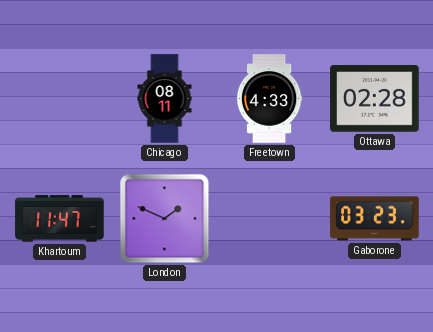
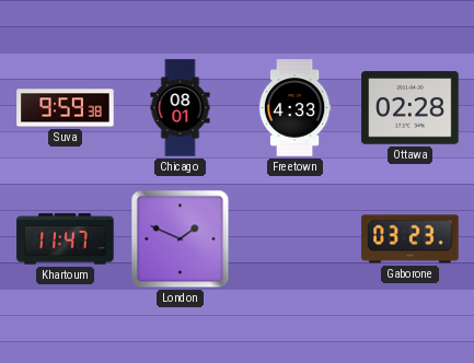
Suva: none -> 9:59 (66, 108)
Chicago: 08:11 -> 08:01 (181, 108)
